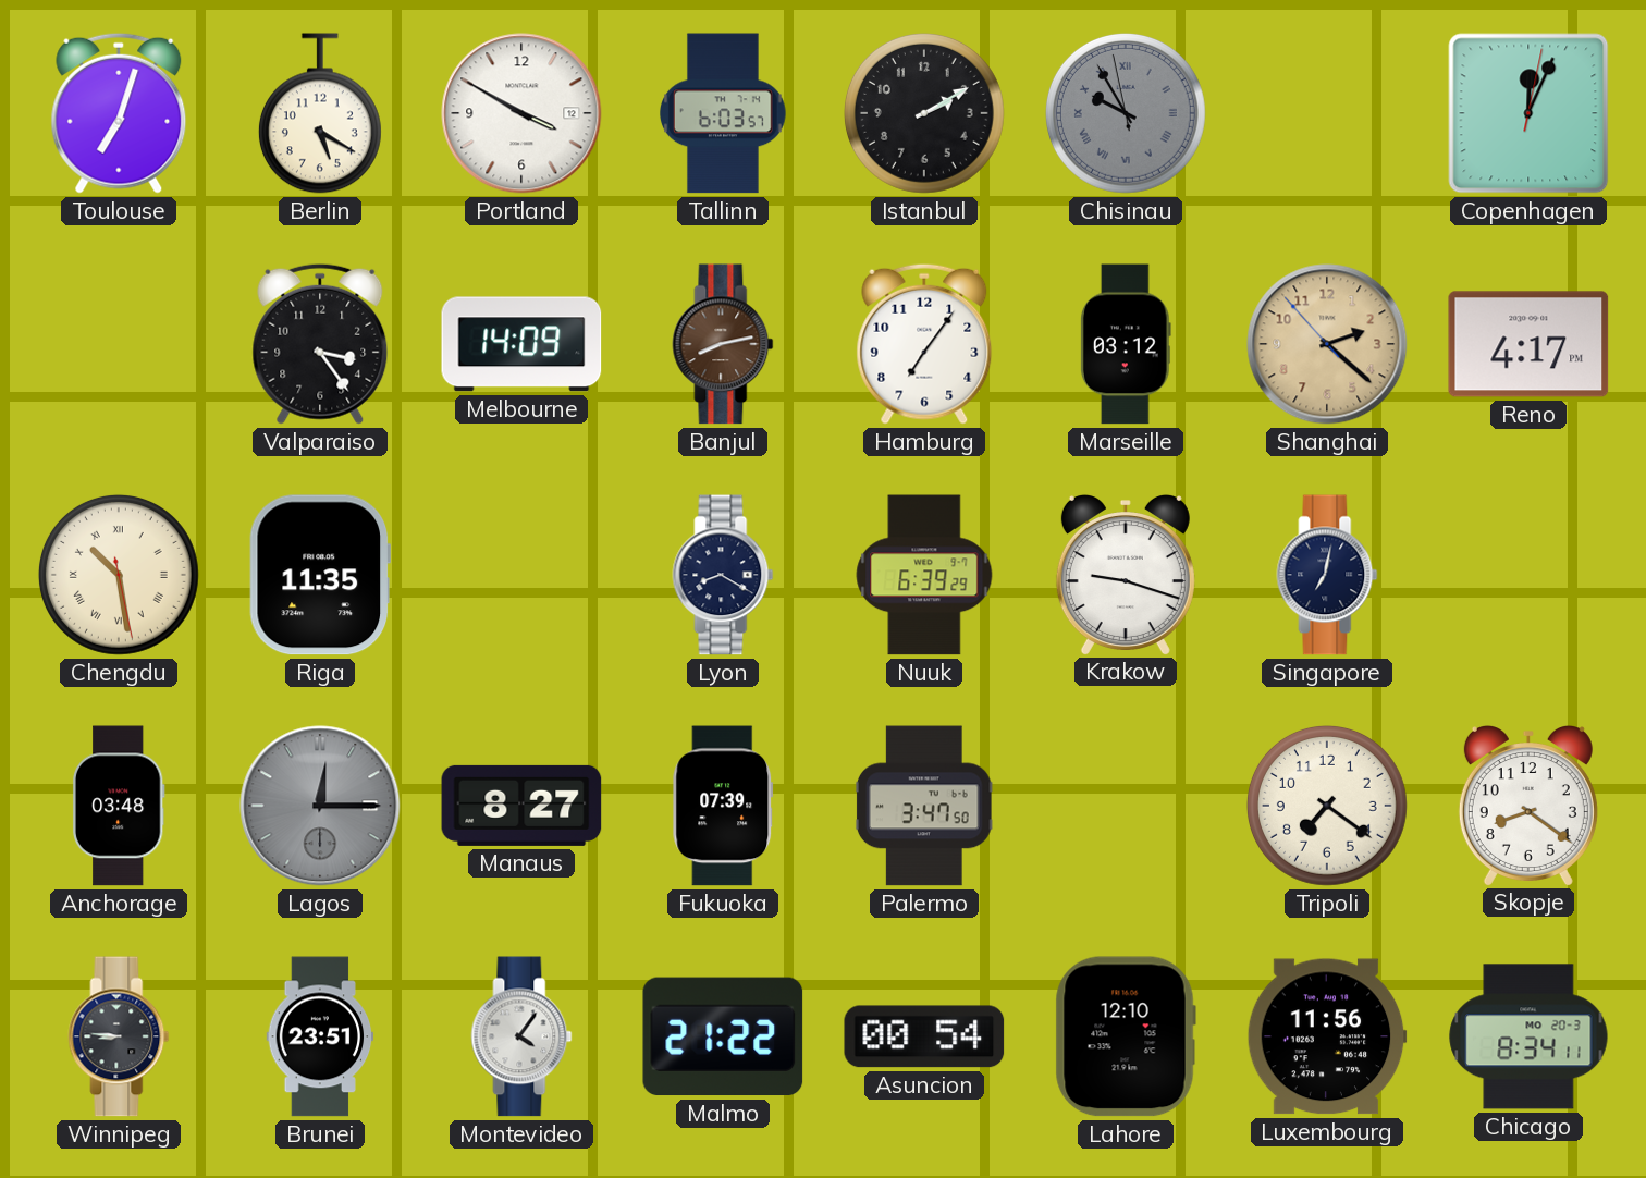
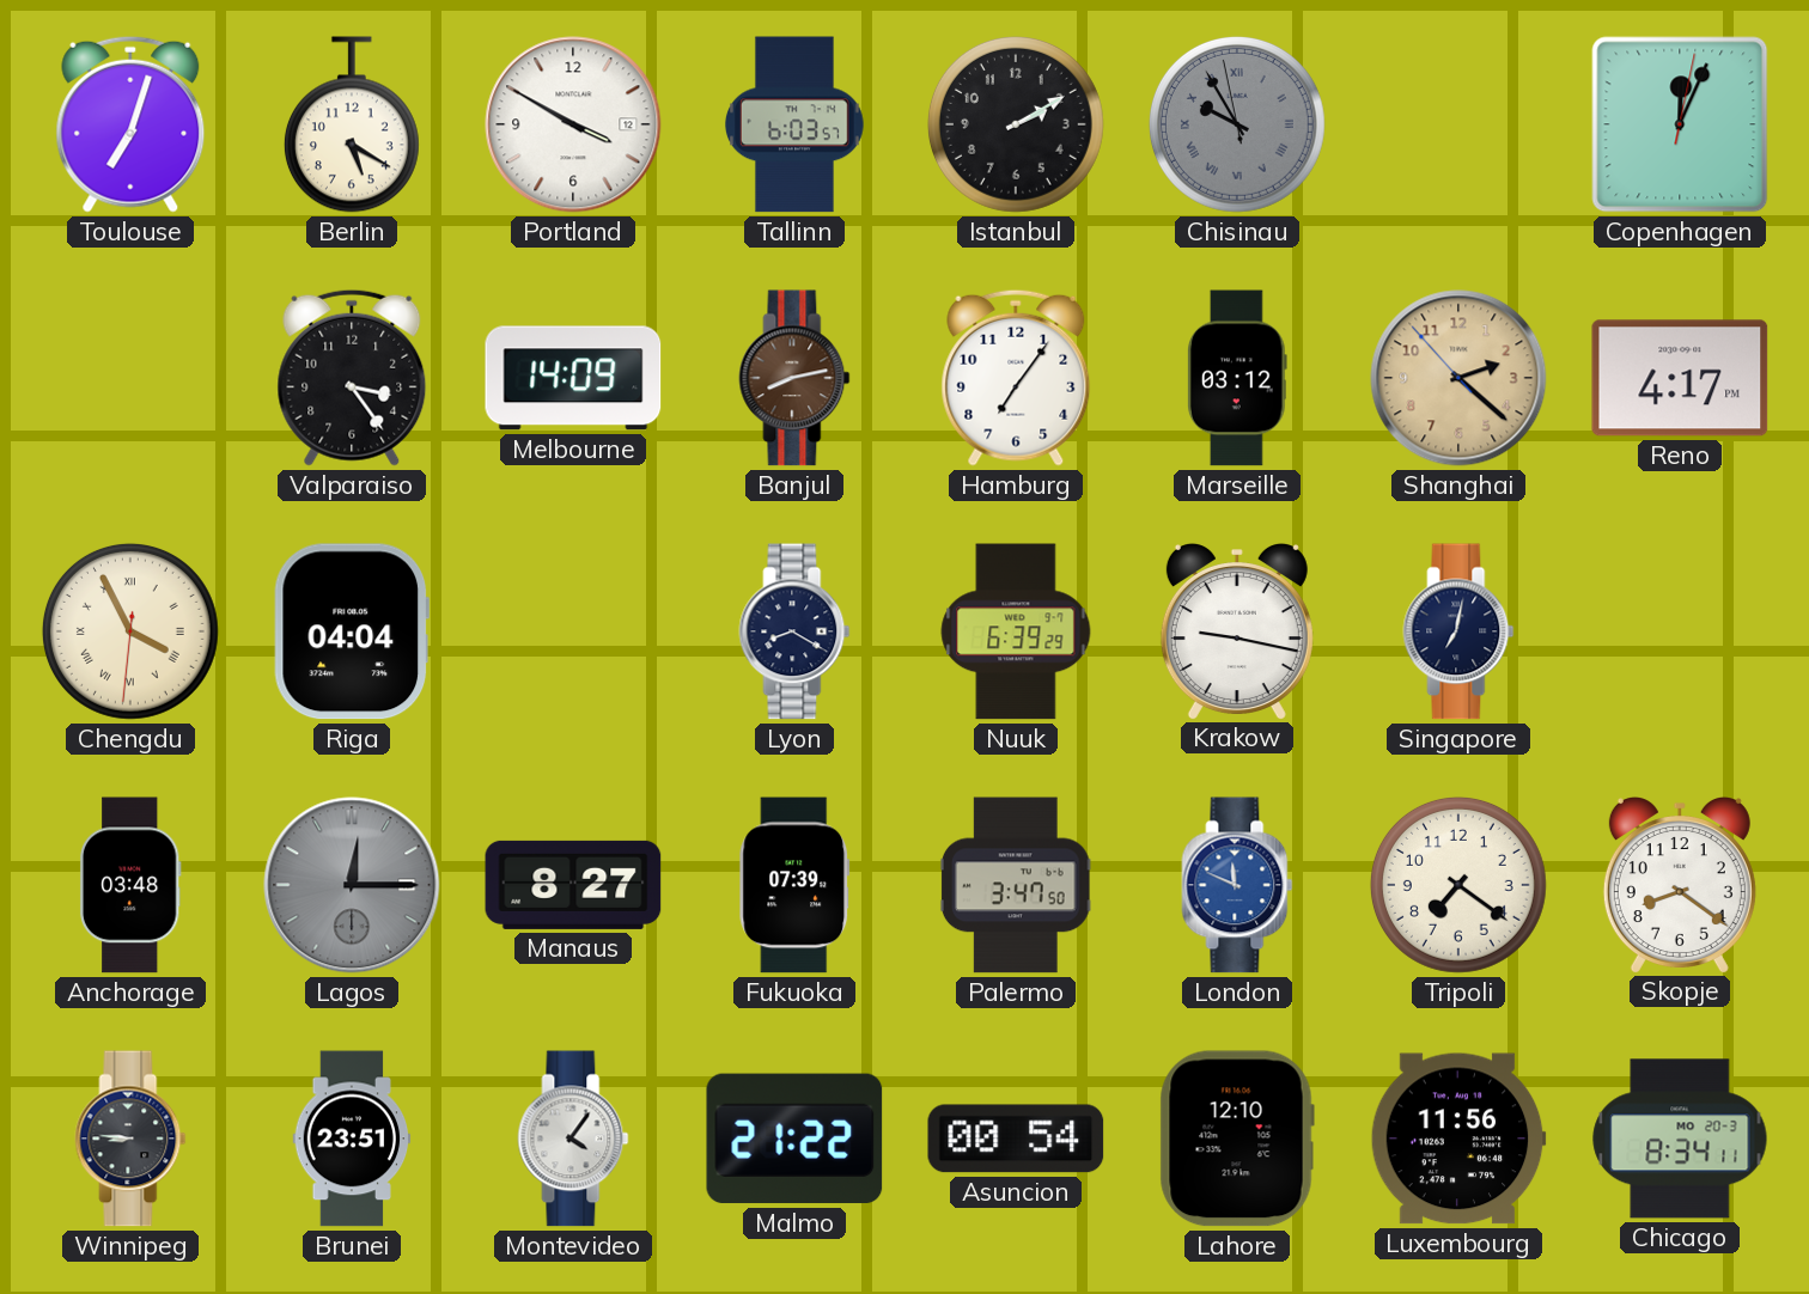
Chengdu: 10:28 -> 3:55 (130, 631)
Riga: 11:35 -> 04:04 (351, 631)
Krakow: 9:18 -> 9:17 (1237, 631)
London: none -> 11:49 (1237, 885)
